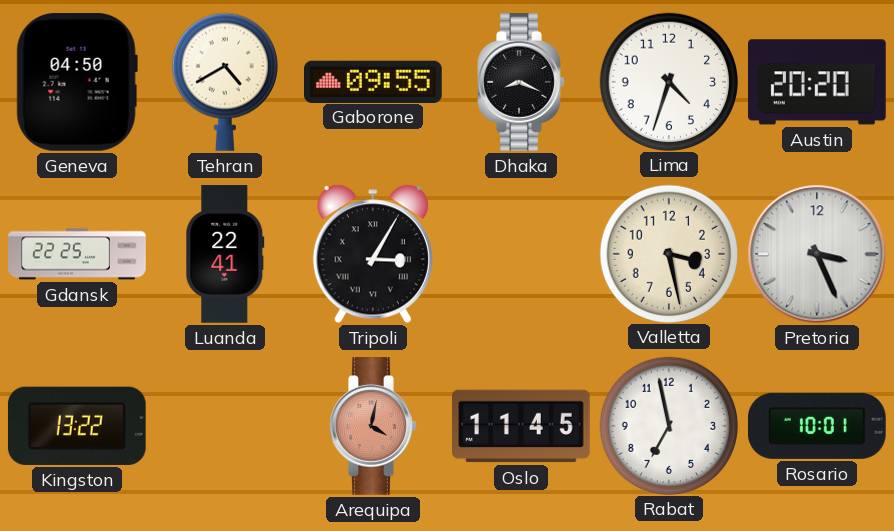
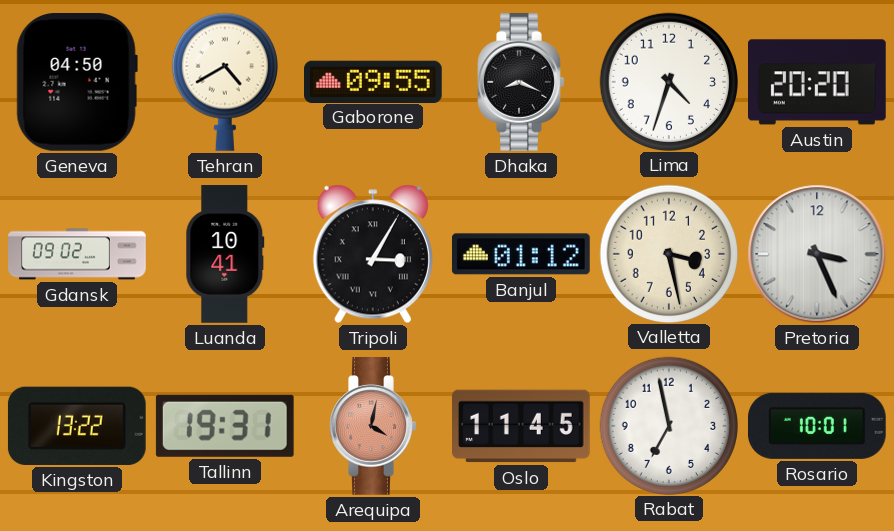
Gdansk: 22:25 -> 09:02 (77, 254)
Luanda: 22:41 -> 10:41 (225, 254)
Banjul: none -> 01:12 (521, 254)
Tallinn: none -> 19:31 (225, 426)
